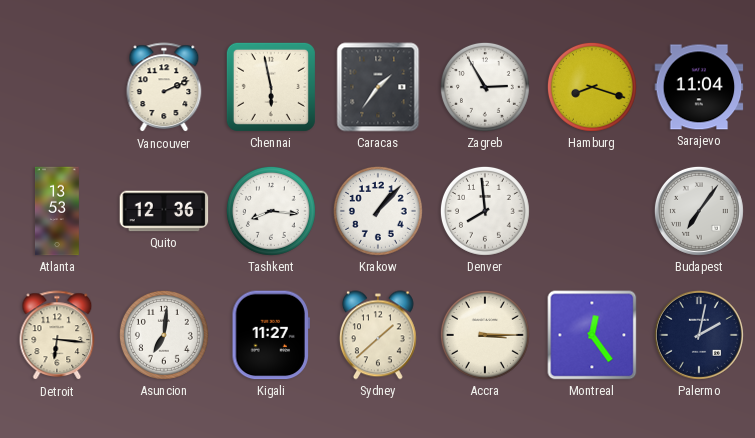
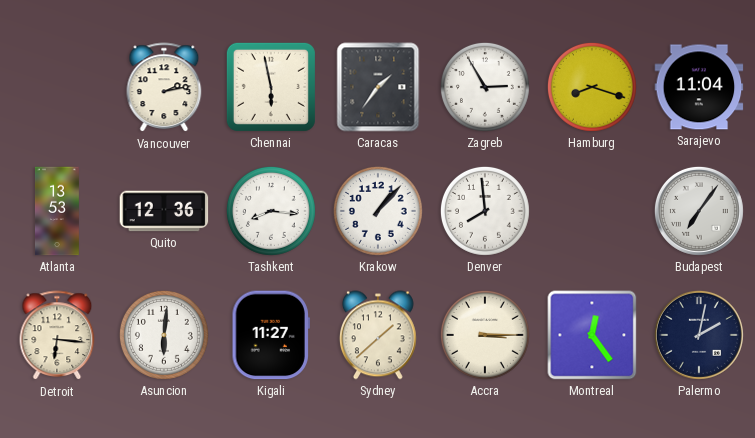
Vancouver: 2:11 -> 2:13 (164, 88)
Asuncion: 7:01 -> 6:01 (164, 335)
